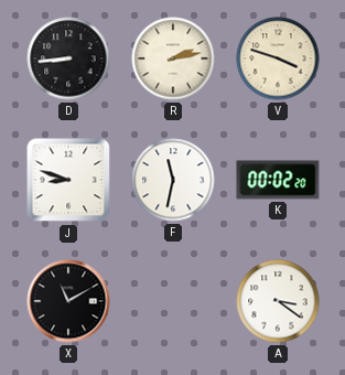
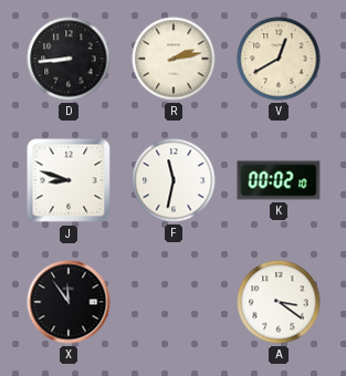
V: 3:48 -> 12:40 (279, 59)
K: 00:02:20 -> 00:02:10 (279, 180)
X: 11:10 -> 11:54 (69, 302)
